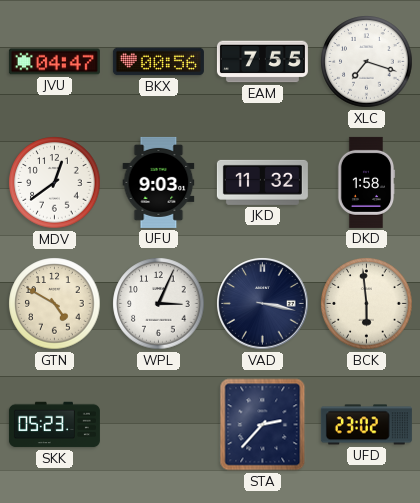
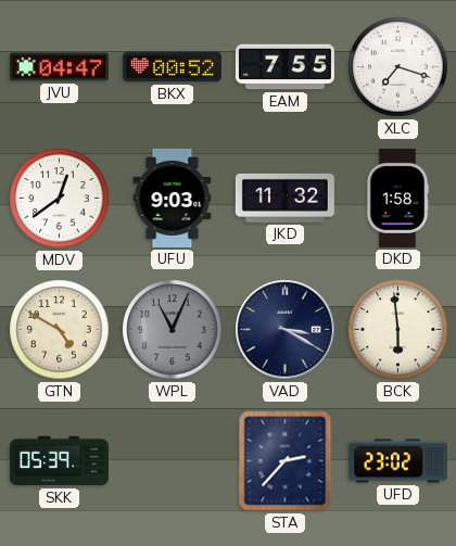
BKX: 00:56 -> 00:52 (172, 67)
WPL: 3:04 -> 11:04 (173, 330)
WPL dial: white -> grey (173, 330)
VAD: 3:17 -> 3:20 (286, 330)
SKK: 05:23 -> 05:39 (59, 461)
